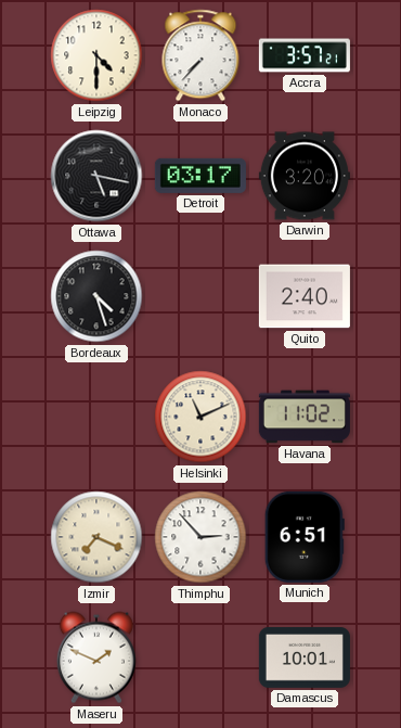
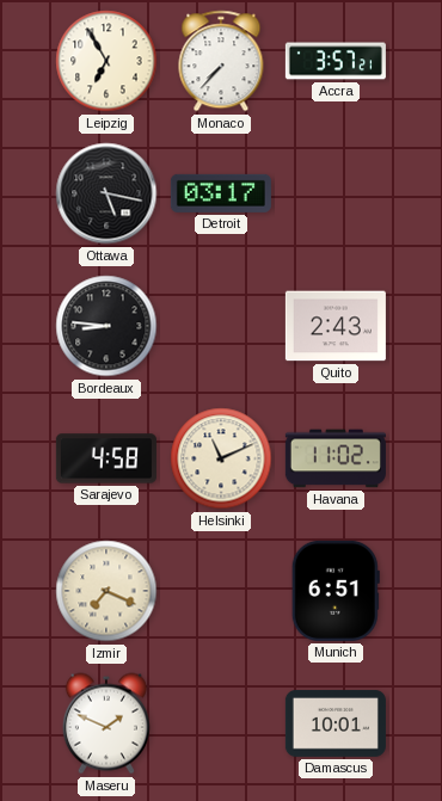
Leipzig: 4:30 -> 6:55 (106, 61)
Darwin: 3:20 -> none (305, 176)
Bordeaux: 4:27 -> 8:46 (106, 326)
Quito: 2:40 -> 2:43 (336, 326)
Sarajevo: none -> 4:58 (106, 458)
Thimphu: 2:53 -> none (200, 537)
